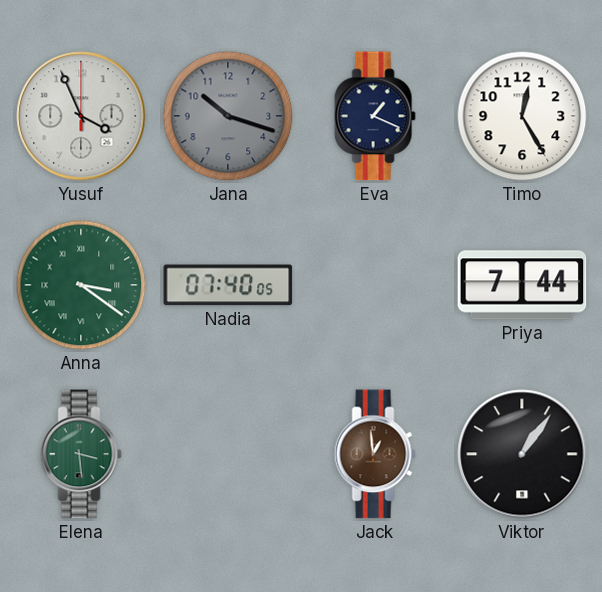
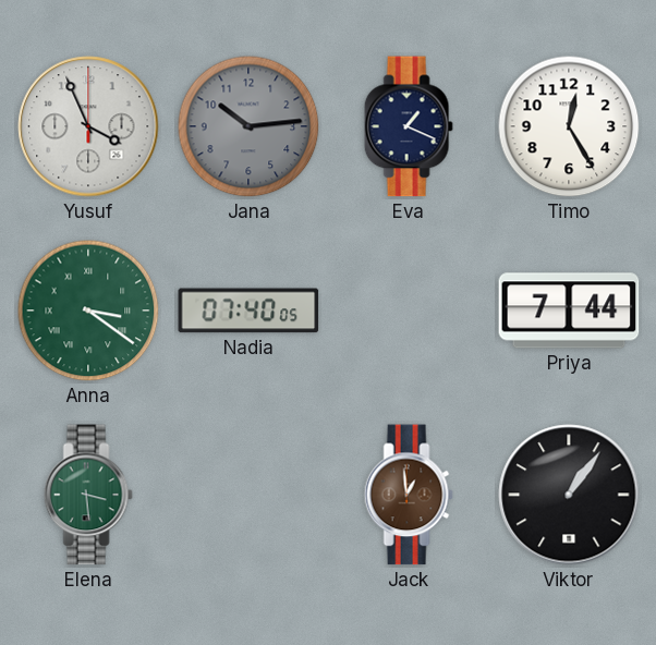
Jana: 10:18 -> 10:14 (248, 126)
